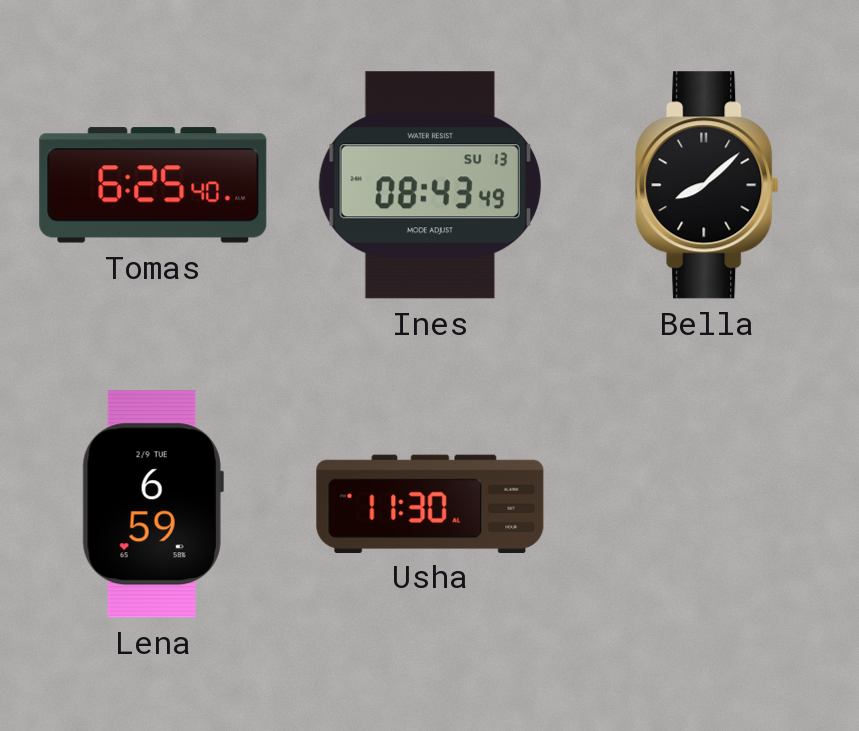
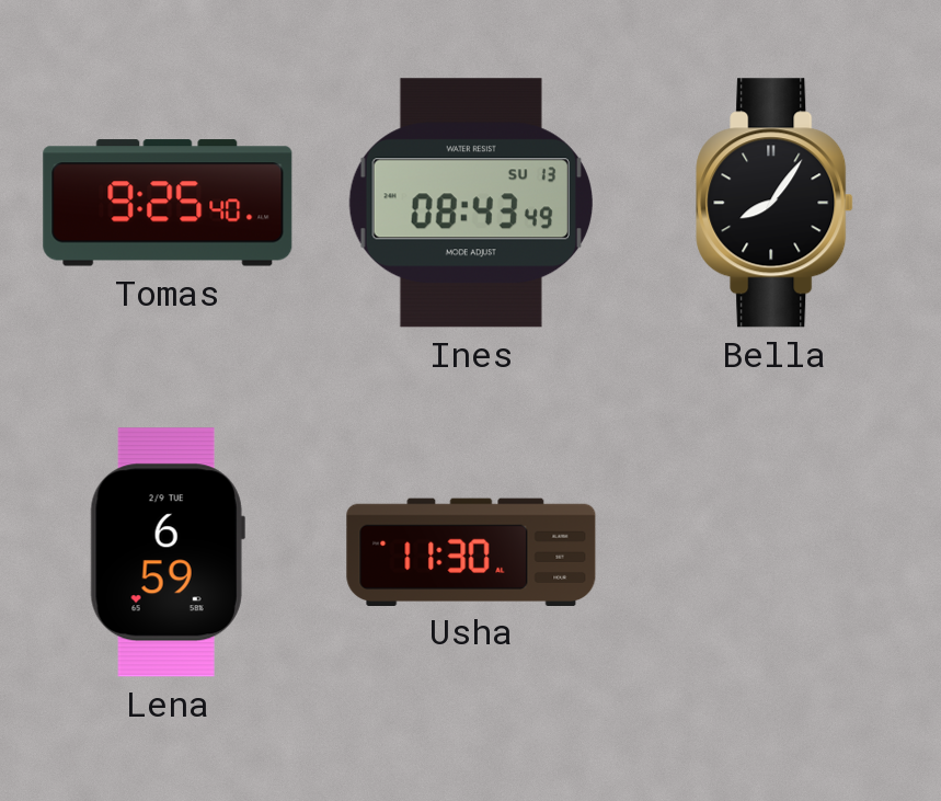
Tomas: 6:25 -> 9:25 (168, 203)
Bella: 8:08 -> 8:06 (774, 203)
